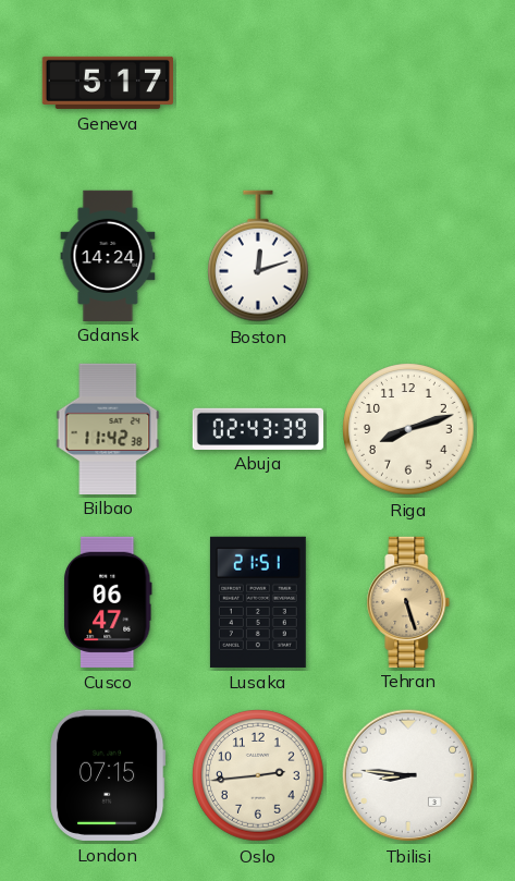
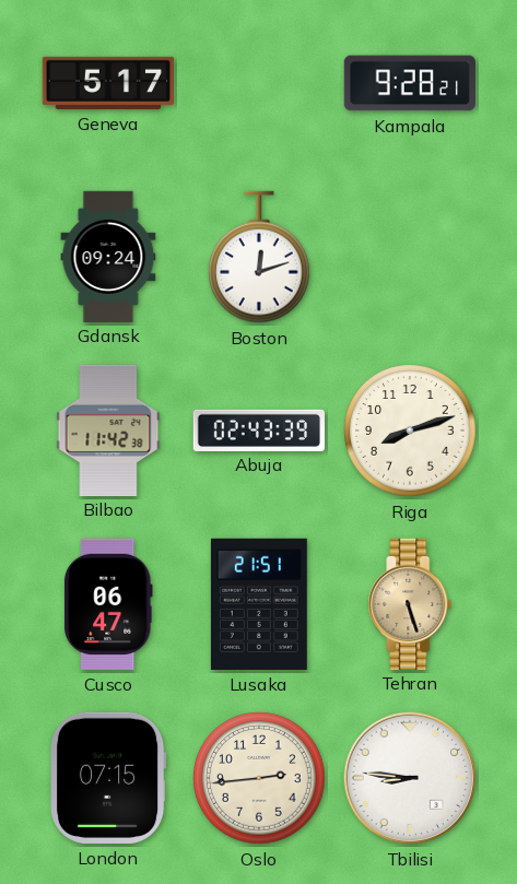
Kampala: none -> 9:28 (410, 83)
Gdansk: 14:24 -> 09:24 (108, 256)
